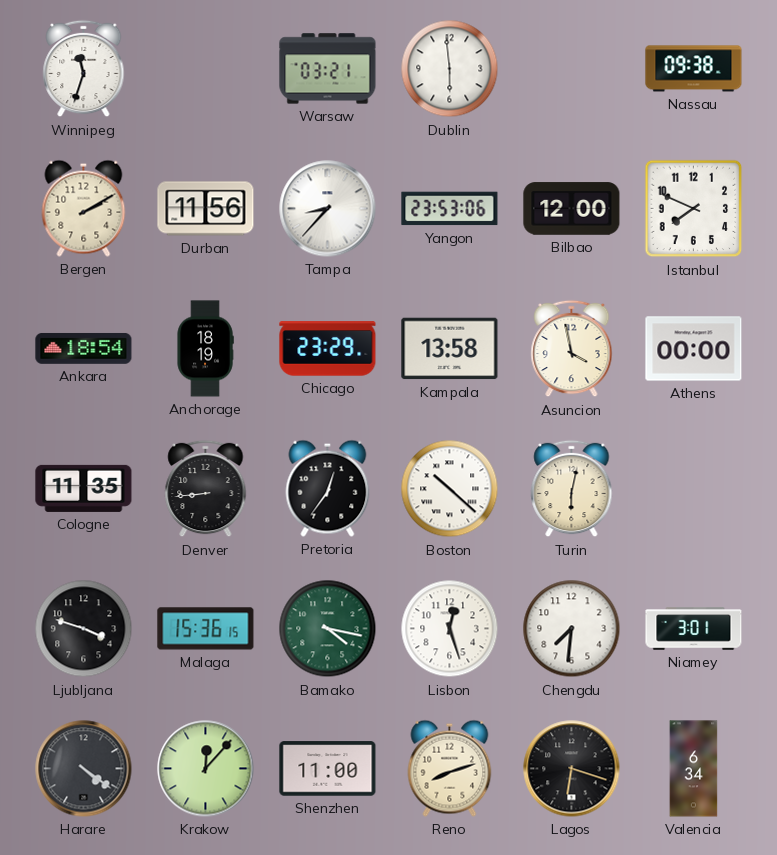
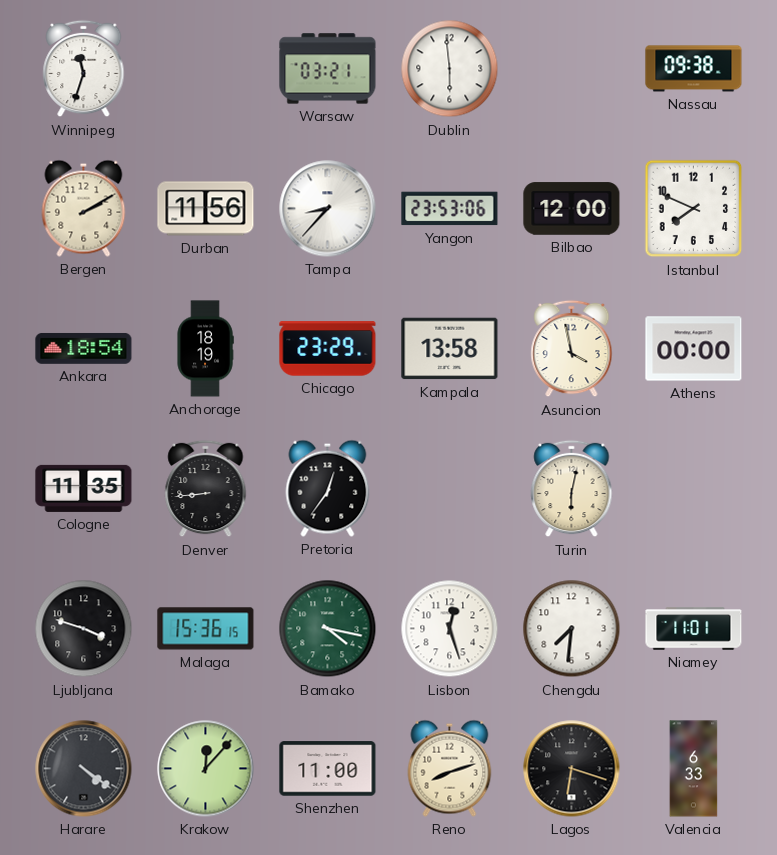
Boston: 10:22 -> none (450, 489)
Niamey: 3:01 -> 11:01 (694, 629)
Valencia: 6:34 -> 6:33 (694, 769)
